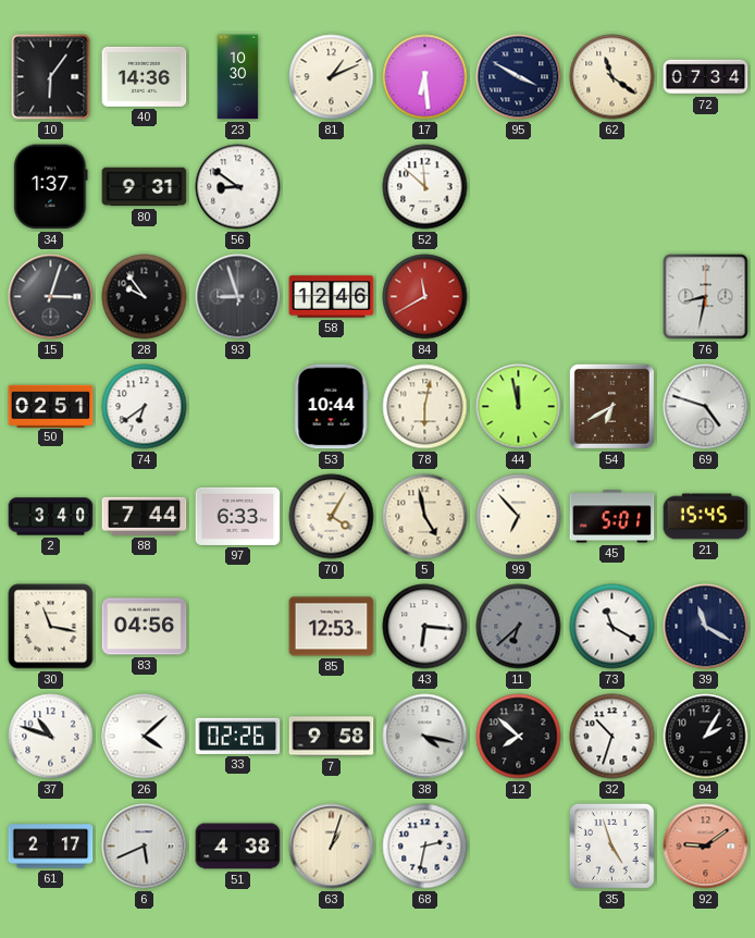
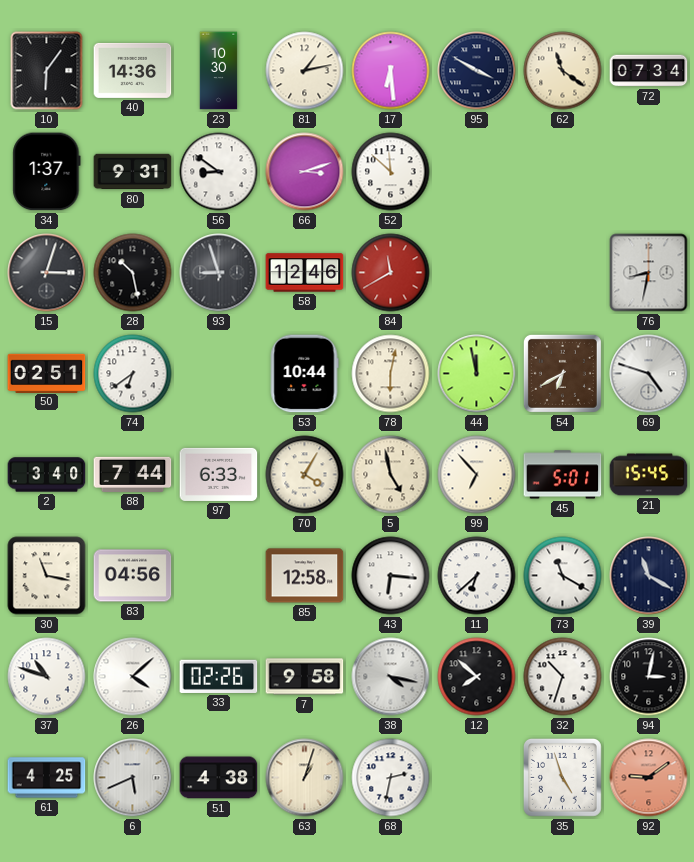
81: 1:11 -> 1:13 (305, 71)
66: none -> 3:12 (305, 172)
28: 9:54 -> 10:28 (133, 273)
85: 12:53 -> 12:58 (305, 576)
11 dial: grey -> white (477, 576)
94: 2:05 -> 3:02 (649, 677)
61: 2:17 -> 4:25 (47, 778)
